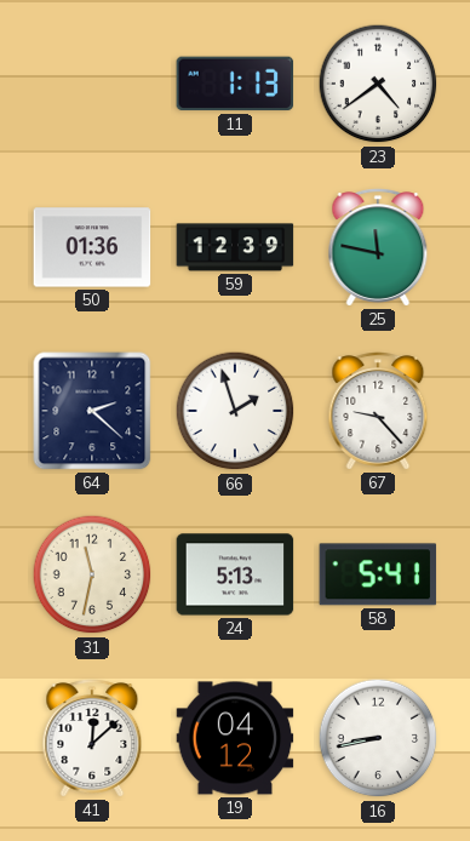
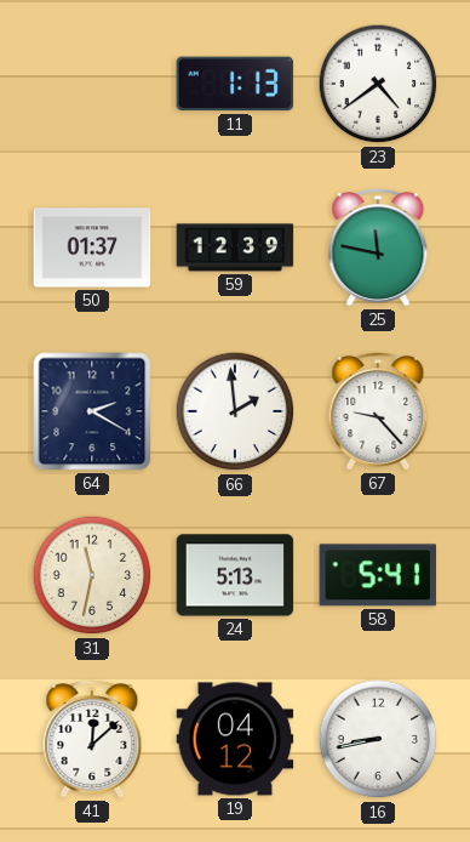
50: 01:36 -> 01:37 (92, 248)
64: 2:22 -> 2:20 (92, 411)
66: 1:57 -> 1:59 (235, 411)
